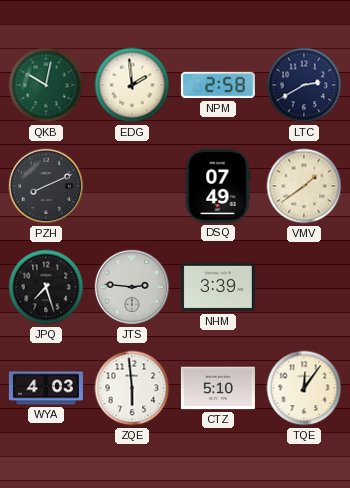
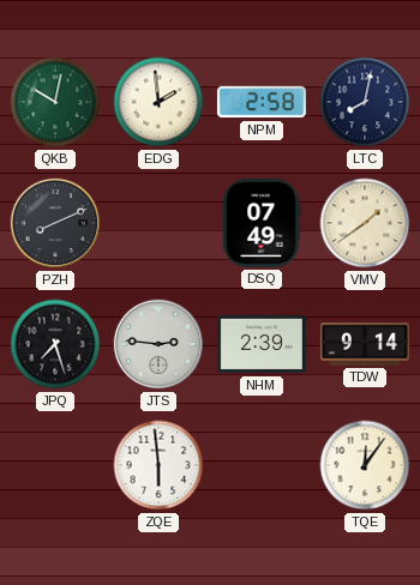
LTC: 2:40 -> 8:02 (365, 102)
NHM: 3:39 -> 2:39 (262, 344)
TDW: none -> 9:14 (365, 345)
WYA: 4:03 -> none (46, 388)
CTZ: 5:10 -> none (218, 388)
